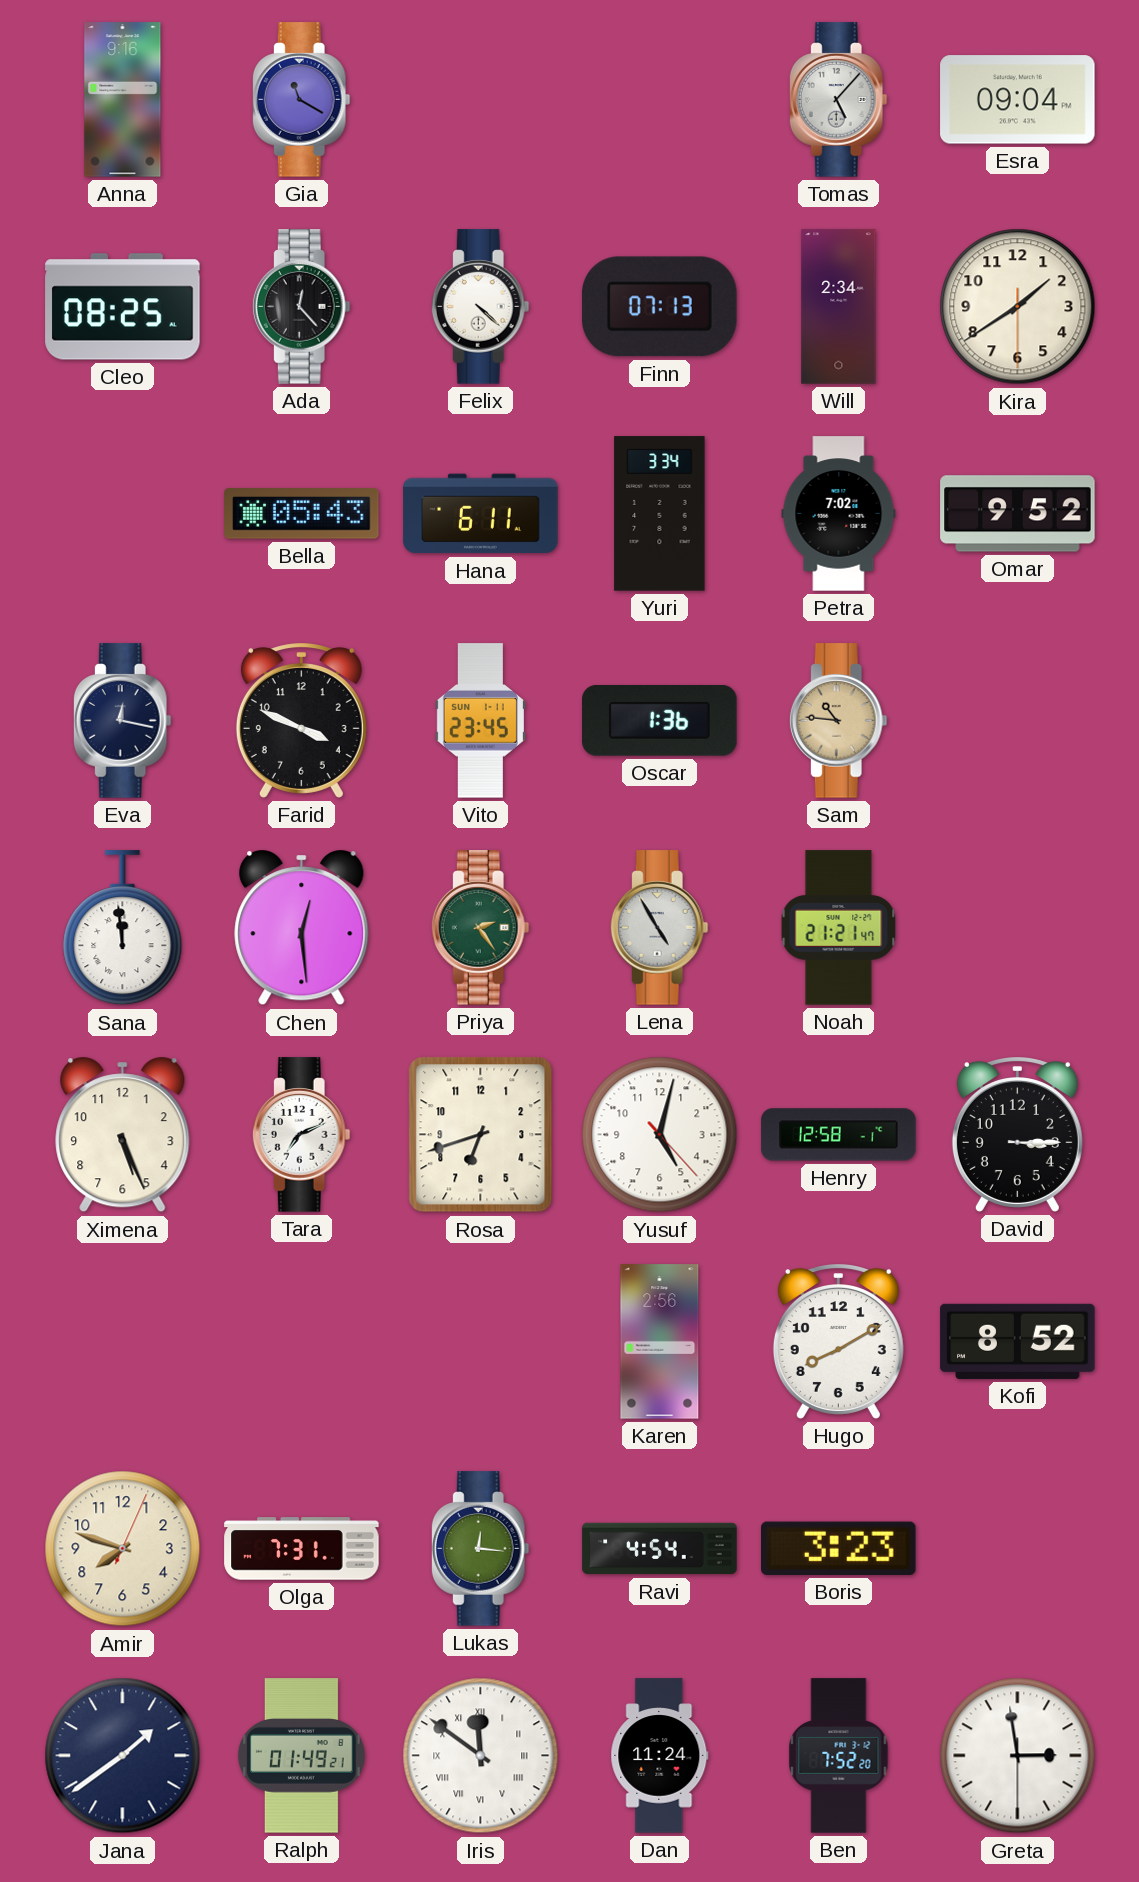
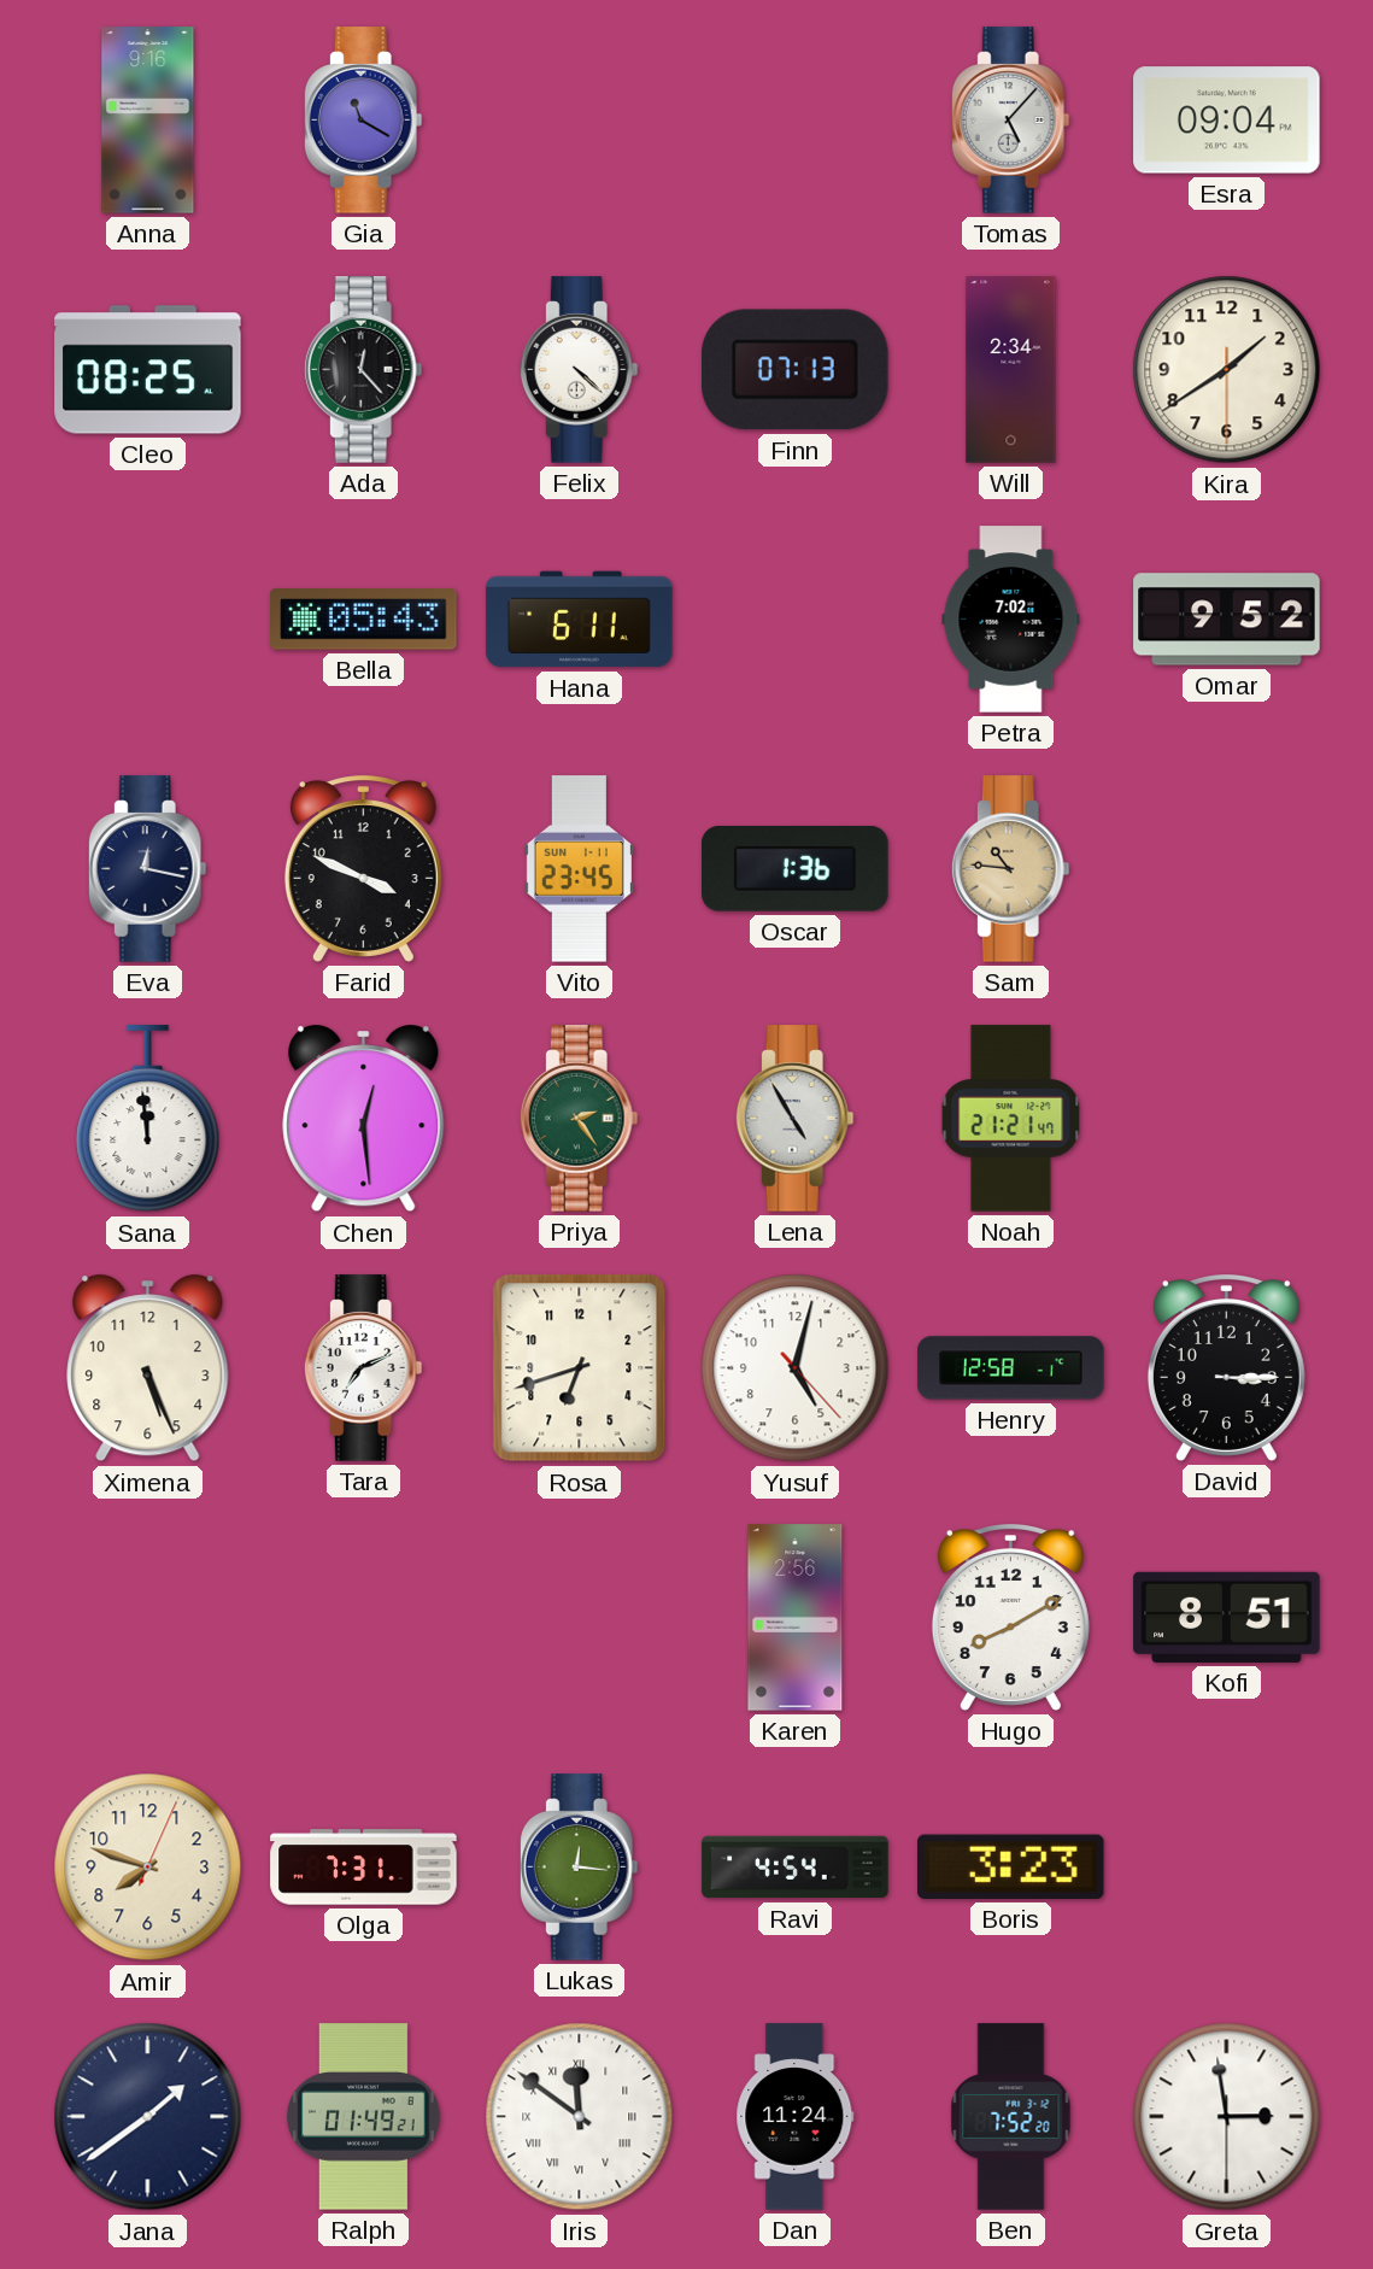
Yuri: 3:34 -> none (660, 514)
Kofi: 8:52 -> 8:51 (1227, 1617)
